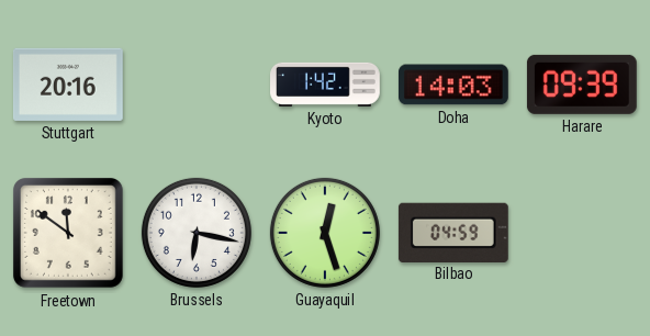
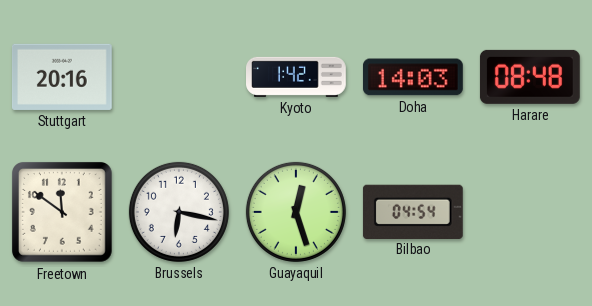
Harare: 09:39 -> 08:48 (530, 77)
Bilbao: 04:59 -> 04:54 (413, 211)
